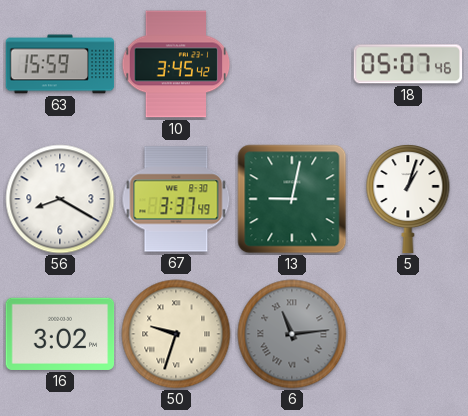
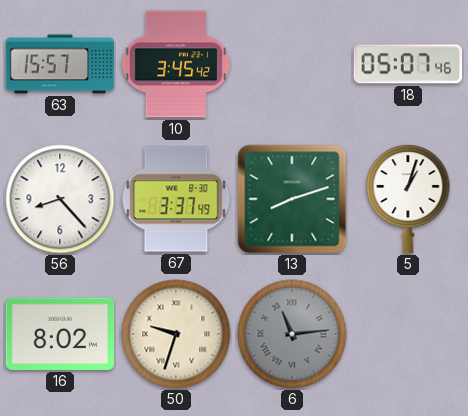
63: 15:59 -> 15:57 (60, 64)
56: 8:20 -> 8:23 (60, 199)
13: 9:02 -> 8:12 (292, 199)
16: 3:02 -> 8:02 (60, 334)
